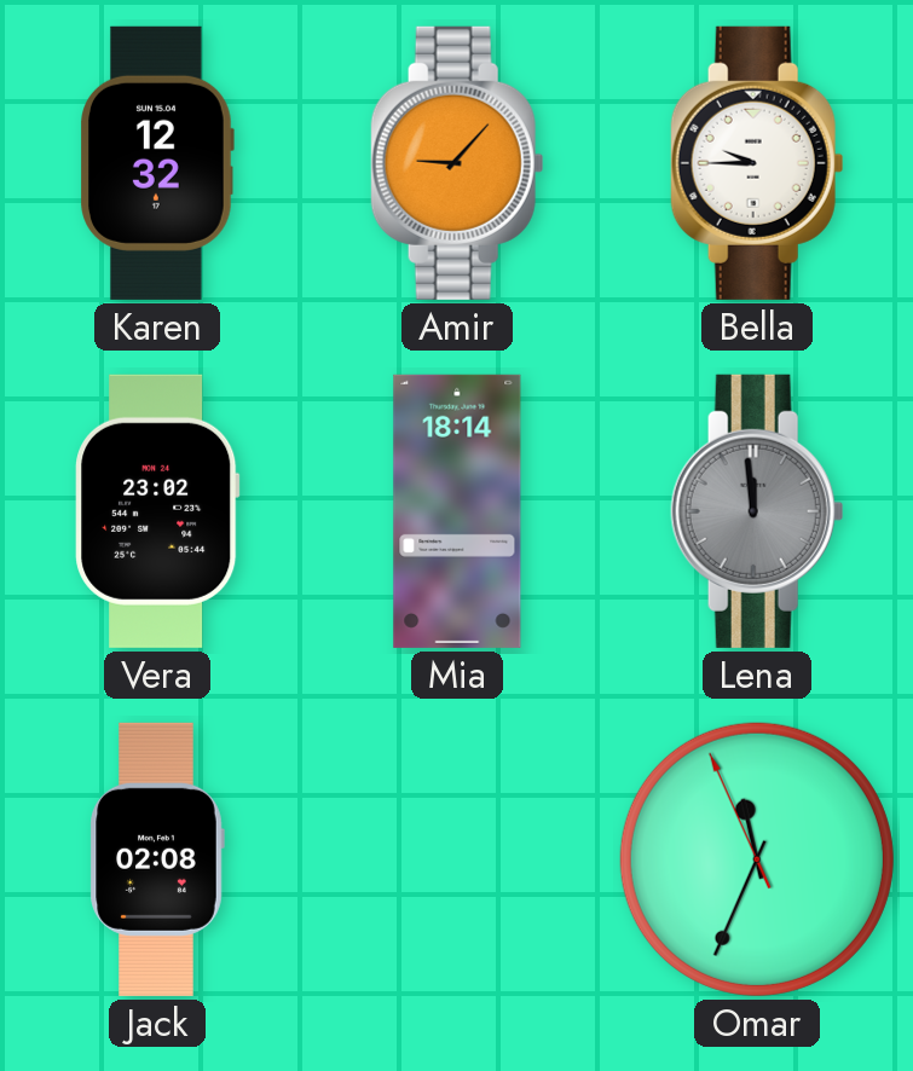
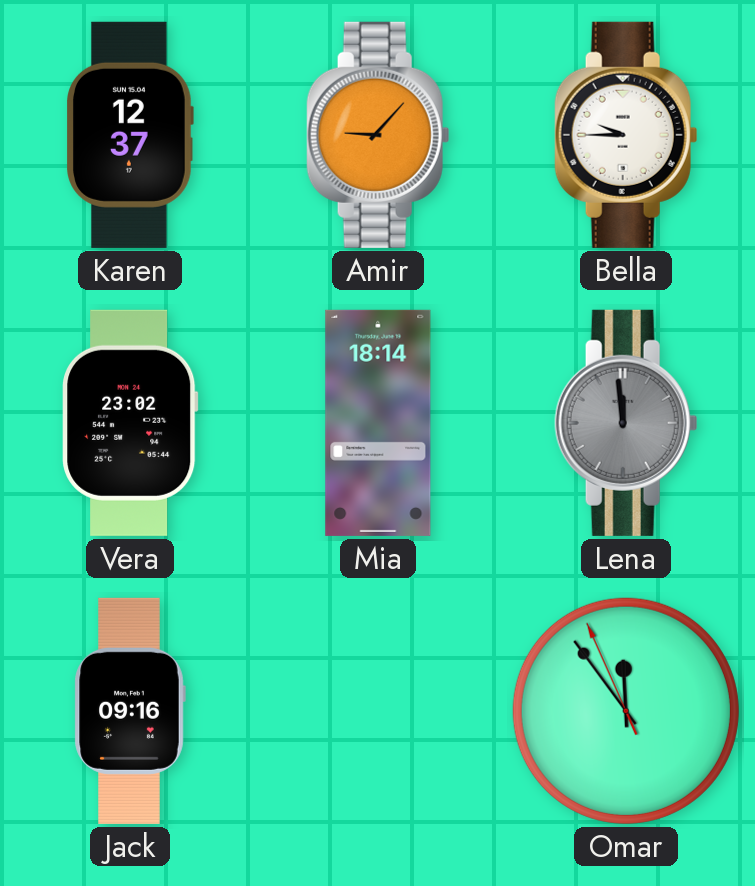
Karen: 12:32 -> 12:37 (130, 135)
Jack: 02:08 -> 09:16 (130, 711)
Omar: 11:33 -> 11:53 (626, 711)
